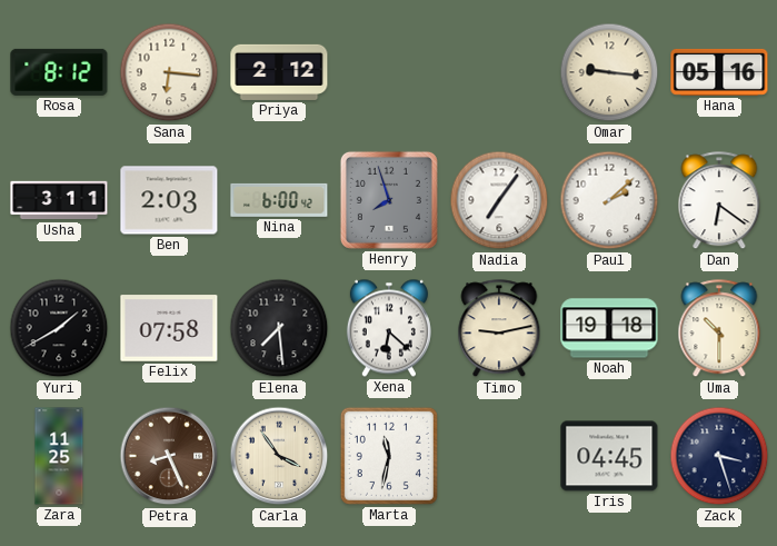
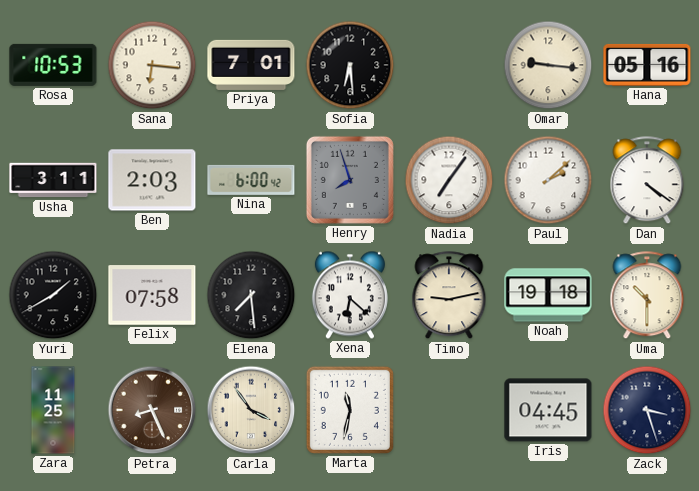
Rosa: 8:12 -> 10:53 (53, 65)
Priya: 2:12 -> 7:01 (251, 65)
Sofia: none -> 6:29 (350, 65)
Dan: 6:21 -> 4:21 (647, 181)
